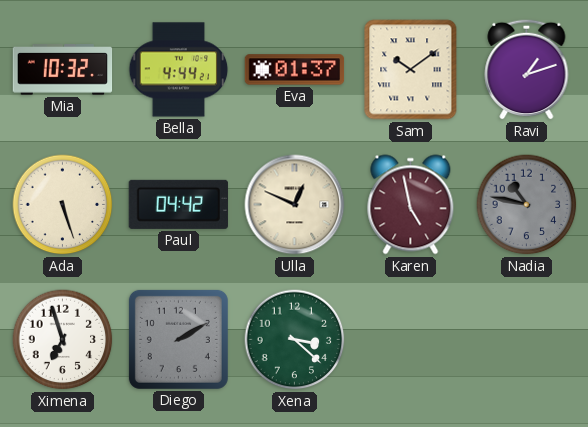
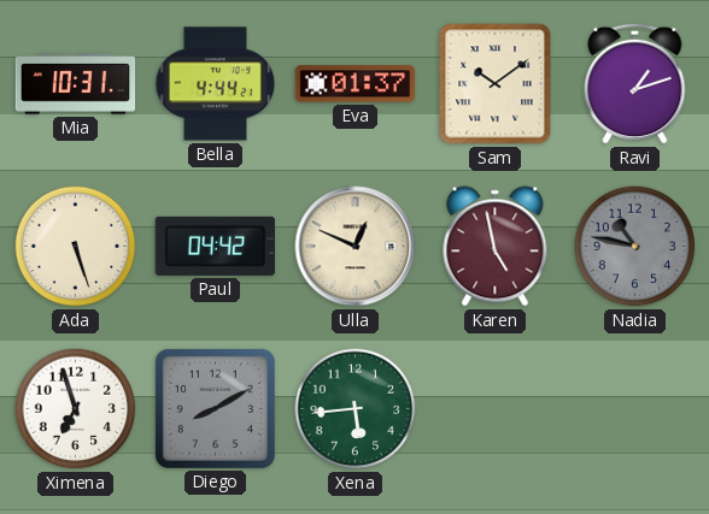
Mia: 10:32 -> 10:31 (76, 84)
Diego: 2:10 -> 8:10 (215, 408)
Xena: 3:22 -> 5:44 (356, 409)
